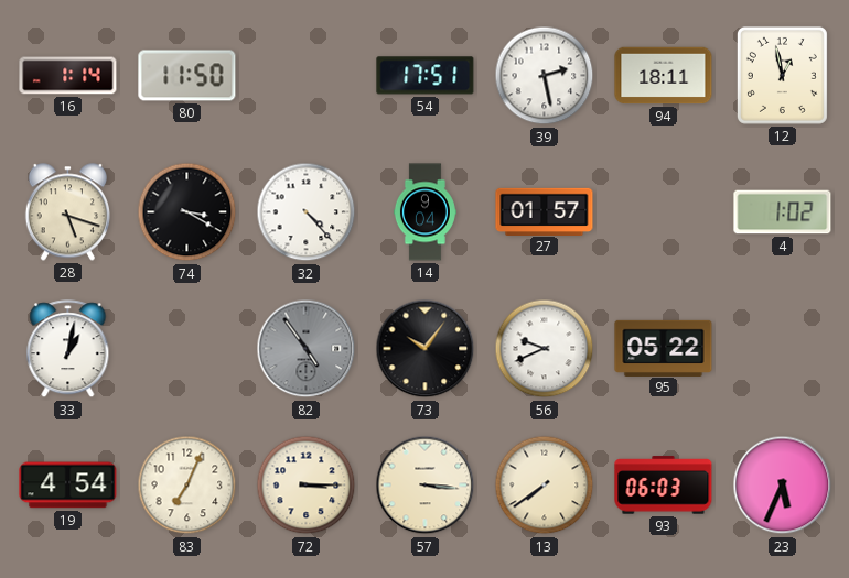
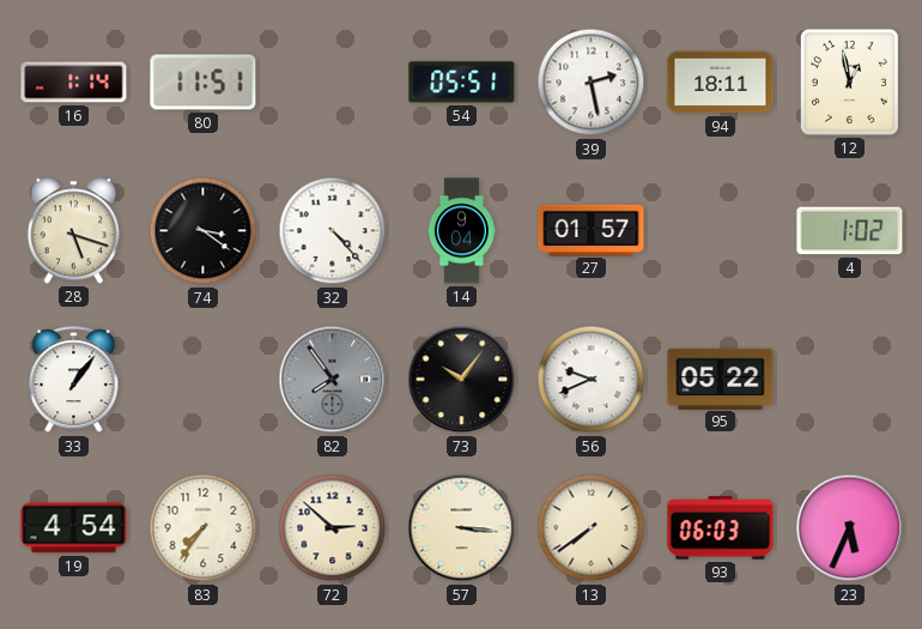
80: 11:50 -> 11:51 (204, 83)
54: 17:51 -> 05:51 (462, 83)
74: 3:20 -> 3:21 (204, 231)
33: 1:02 -> 1:06 (74, 380)
82: 4:54 -> 7:54 (333, 380)
83: 7:04 -> 7:36 (204, 528)
72: 3:15 -> 2:52 (333, 528)
